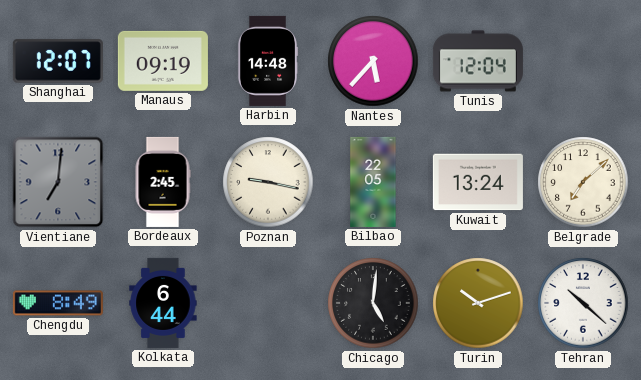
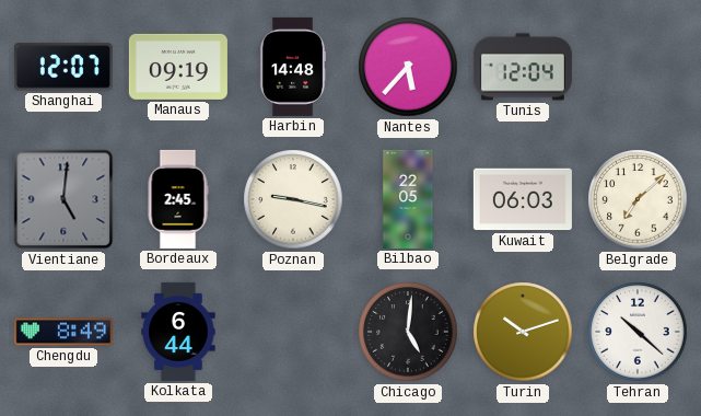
Vientiane: 7:01 -> 5:01 (63, 199)
Kuwait: 13:24 -> 06:03 (523, 199)
